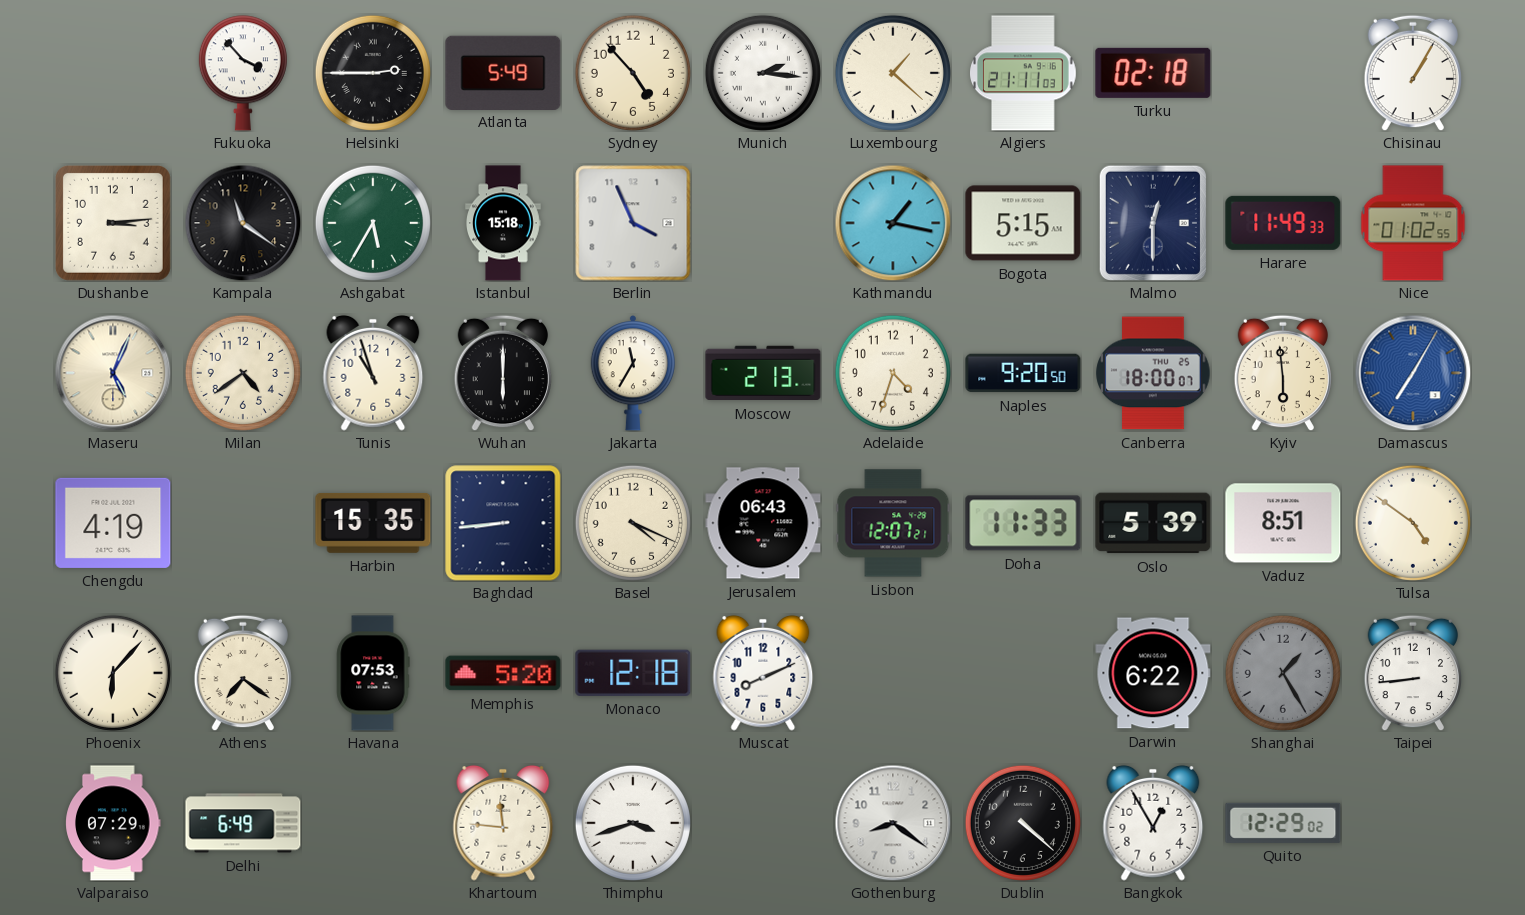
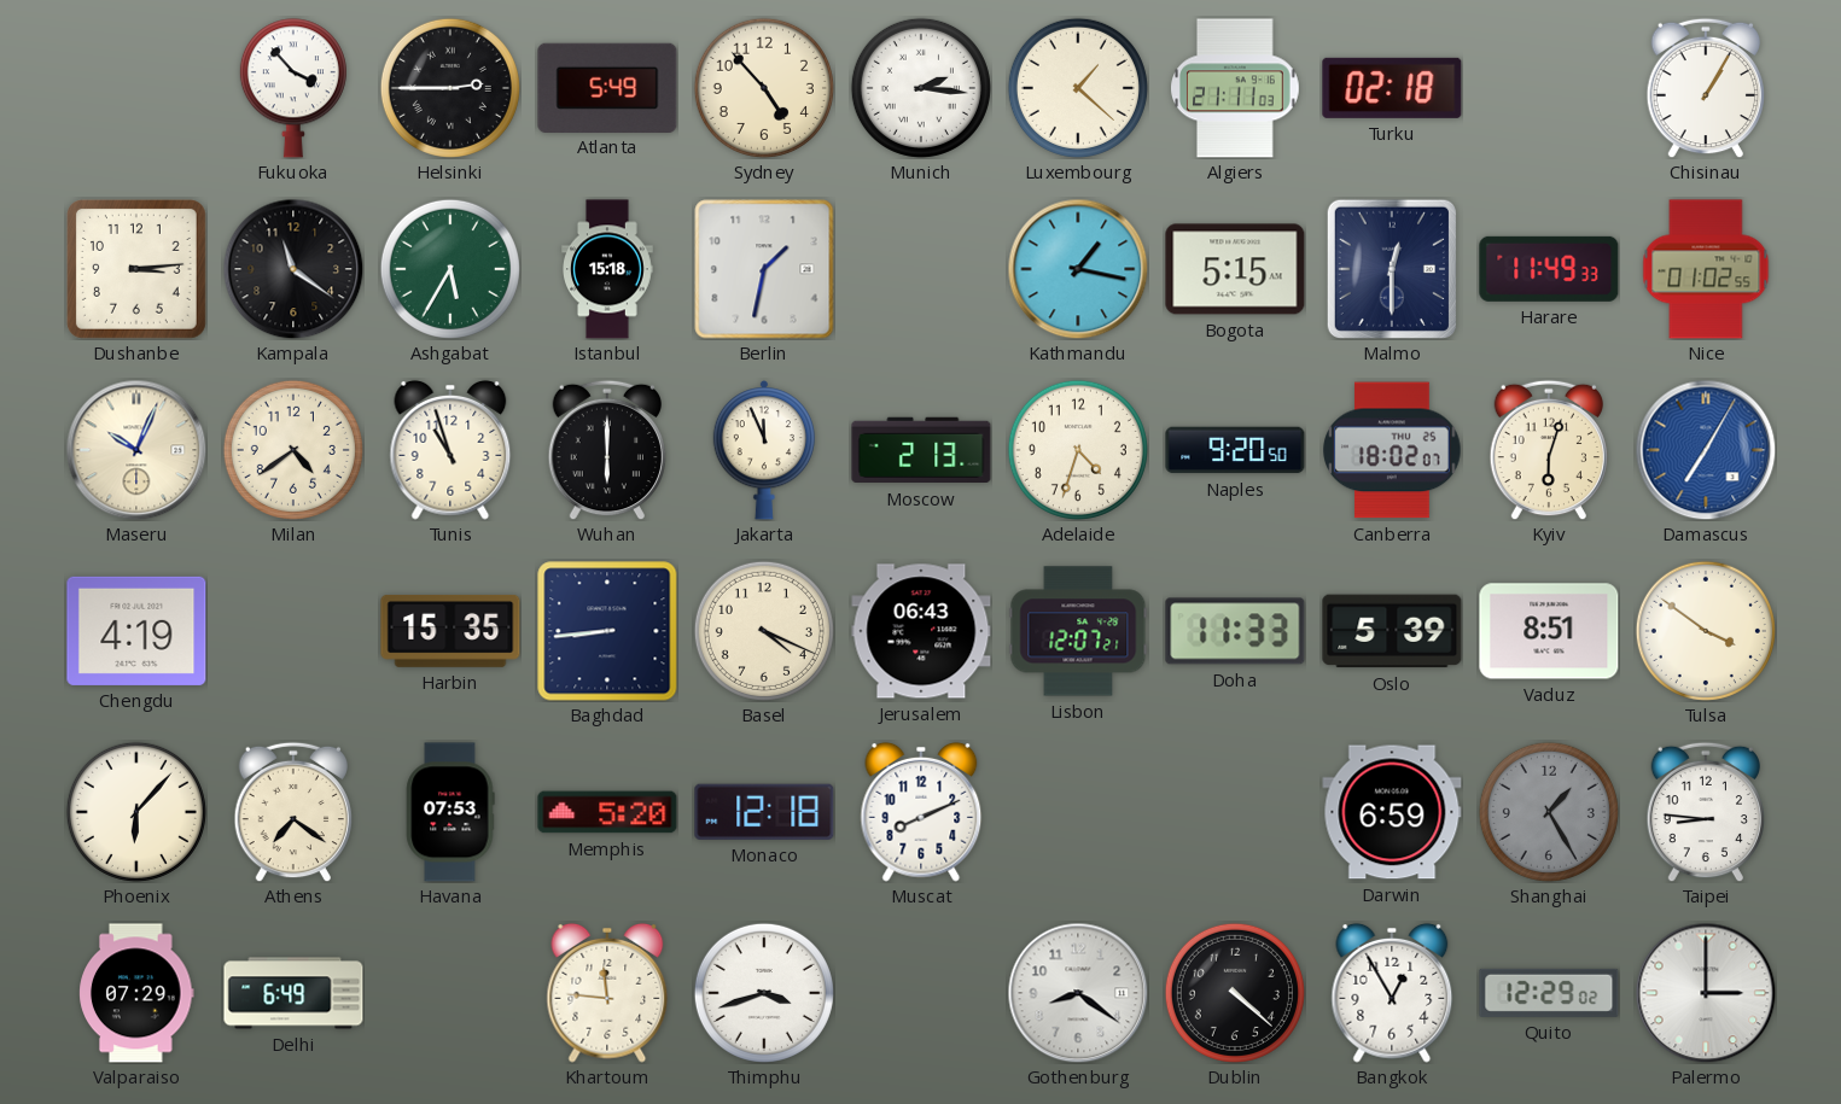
Berlin: 3:56 -> 1:32 (764, 269)
Maseru: 5:04 -> 10:04 (136, 450)
Jakarta: 11:35 -> 11:56 (763, 450)
Canberra: 18:00 -> 18:02 (1392, 450)
Kyiv: 5:59 -> 6:03 (1548, 450)
Tulsa: 4:51 -> 3:51 (1706, 631)
Darwin: 6:22 -> 6:59 (1392, 812)
Taipei: 8:44 -> 8:46 (1705, 812)
Palermo: none -> 3:00 (1706, 993)
